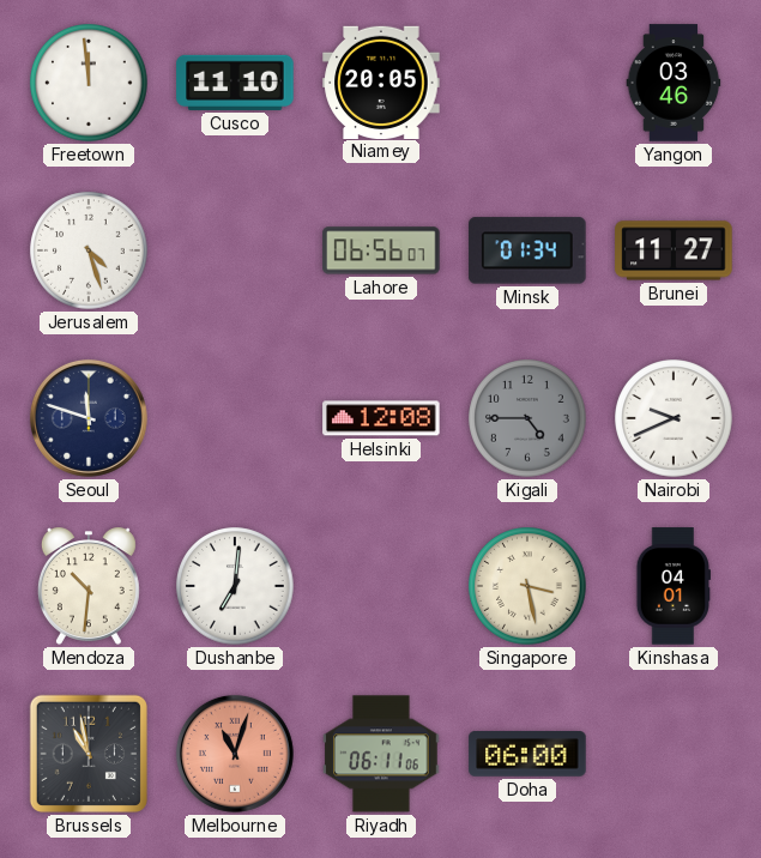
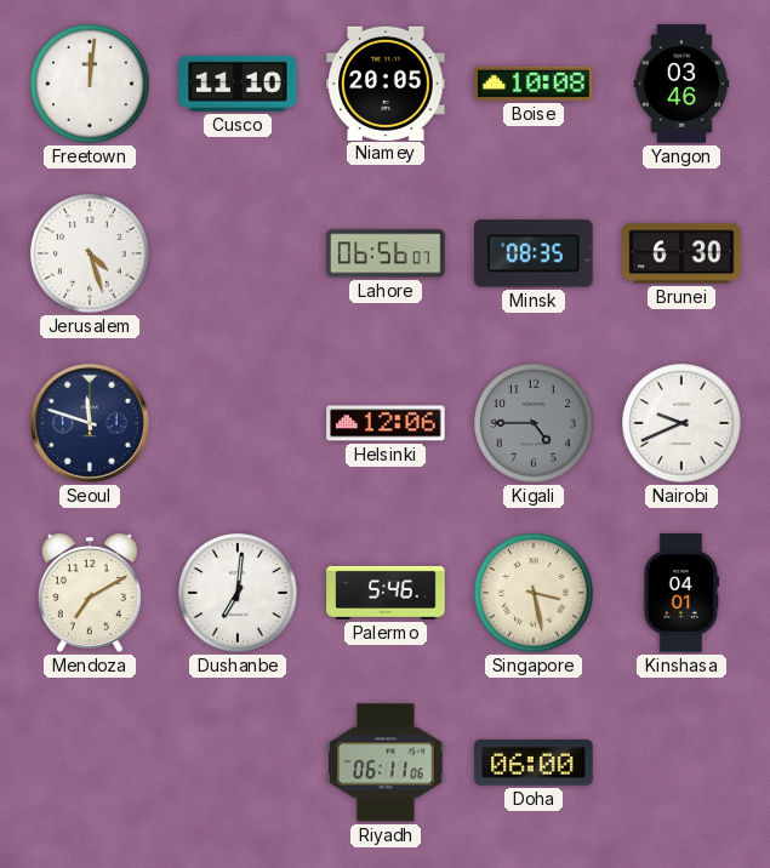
Freetown: 11:59 -> 12:01 (90, 84)
Boise: none -> 10:08 (534, 84)
Minsk: 01:34 -> 08:35 (534, 253)
Brunei: 11:27 -> 6:30 (681, 253)
Helsinki: 12:08 -> 12:06 (386, 423)
Mendoza: 10:31 -> 7:10 (90, 593)
Palermo: none -> 5:46 (386, 593)
Brussels: 10:58 -> none (89, 754)
Melbourne: 11:03 -> none (235, 754)
